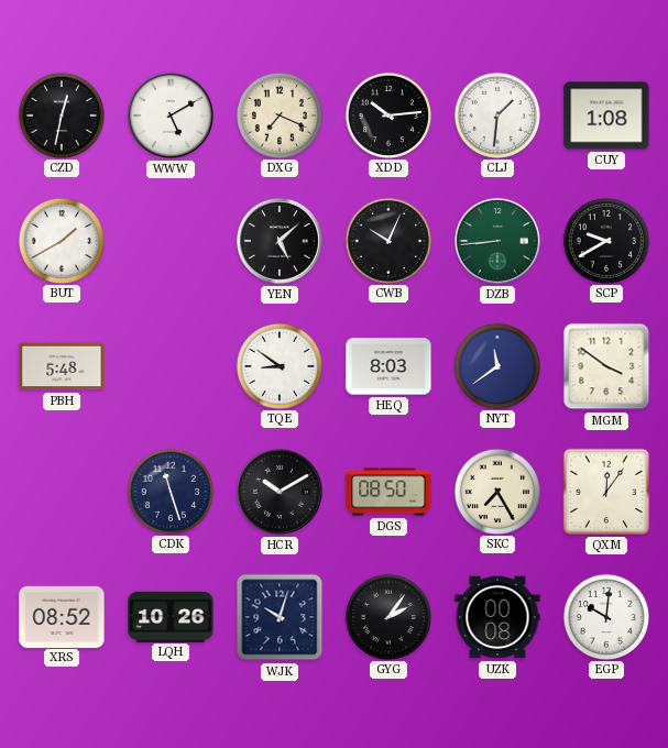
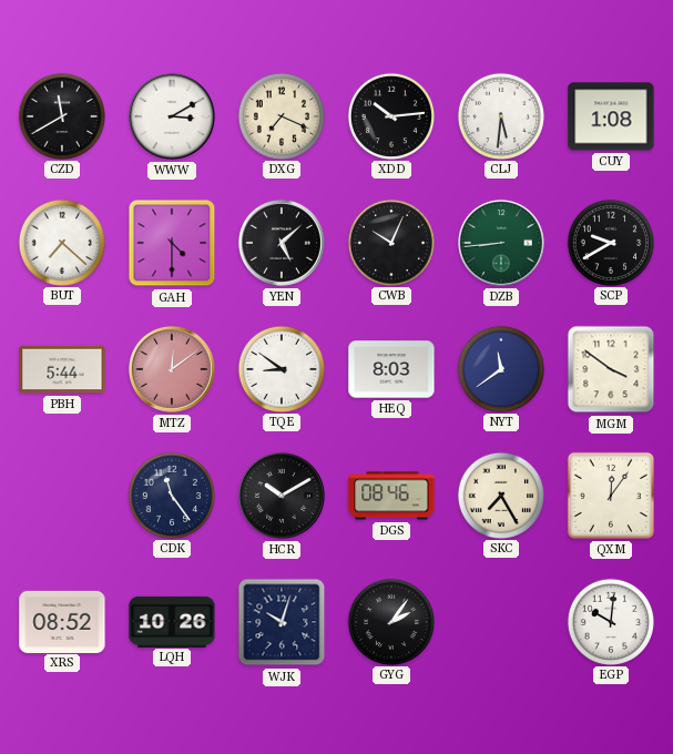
CZD: 12:32 -> 11:40 (61, 115)
WWW: 5:10 -> 3:10 (172, 116)
CLJ: 1:31 -> 5:31 (500, 115)
BUT: 1:40 -> 7:22 (61, 242)
GAH: none -> 4:30 (172, 243)
PBH: 5:48 -> 5:44 (62, 369)
MTZ: none -> 12:09 (172, 369)
CDK: 11:27 -> 11:24 (171, 495)
DGS: 08:50 -> 08:46 (391, 496)
UZK: 00:08 -> none (497, 617)
